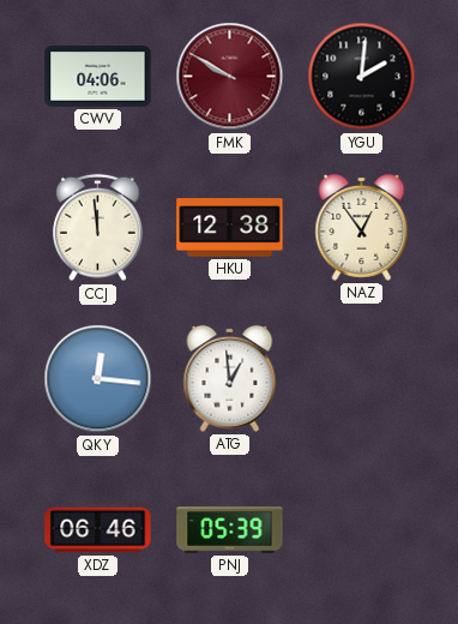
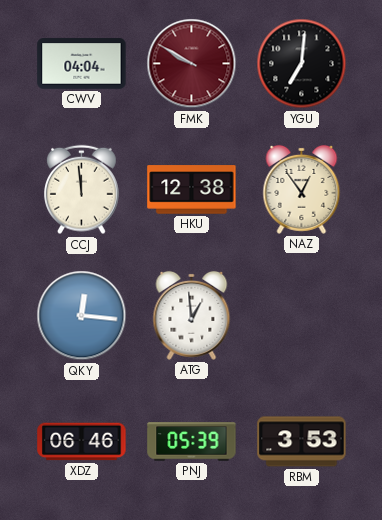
CWV: 04:06 -> 04:04 (82, 64)
YGU: 2:01 -> 7:01 (302, 64)
RBM: none -> 3:53 (302, 442)
